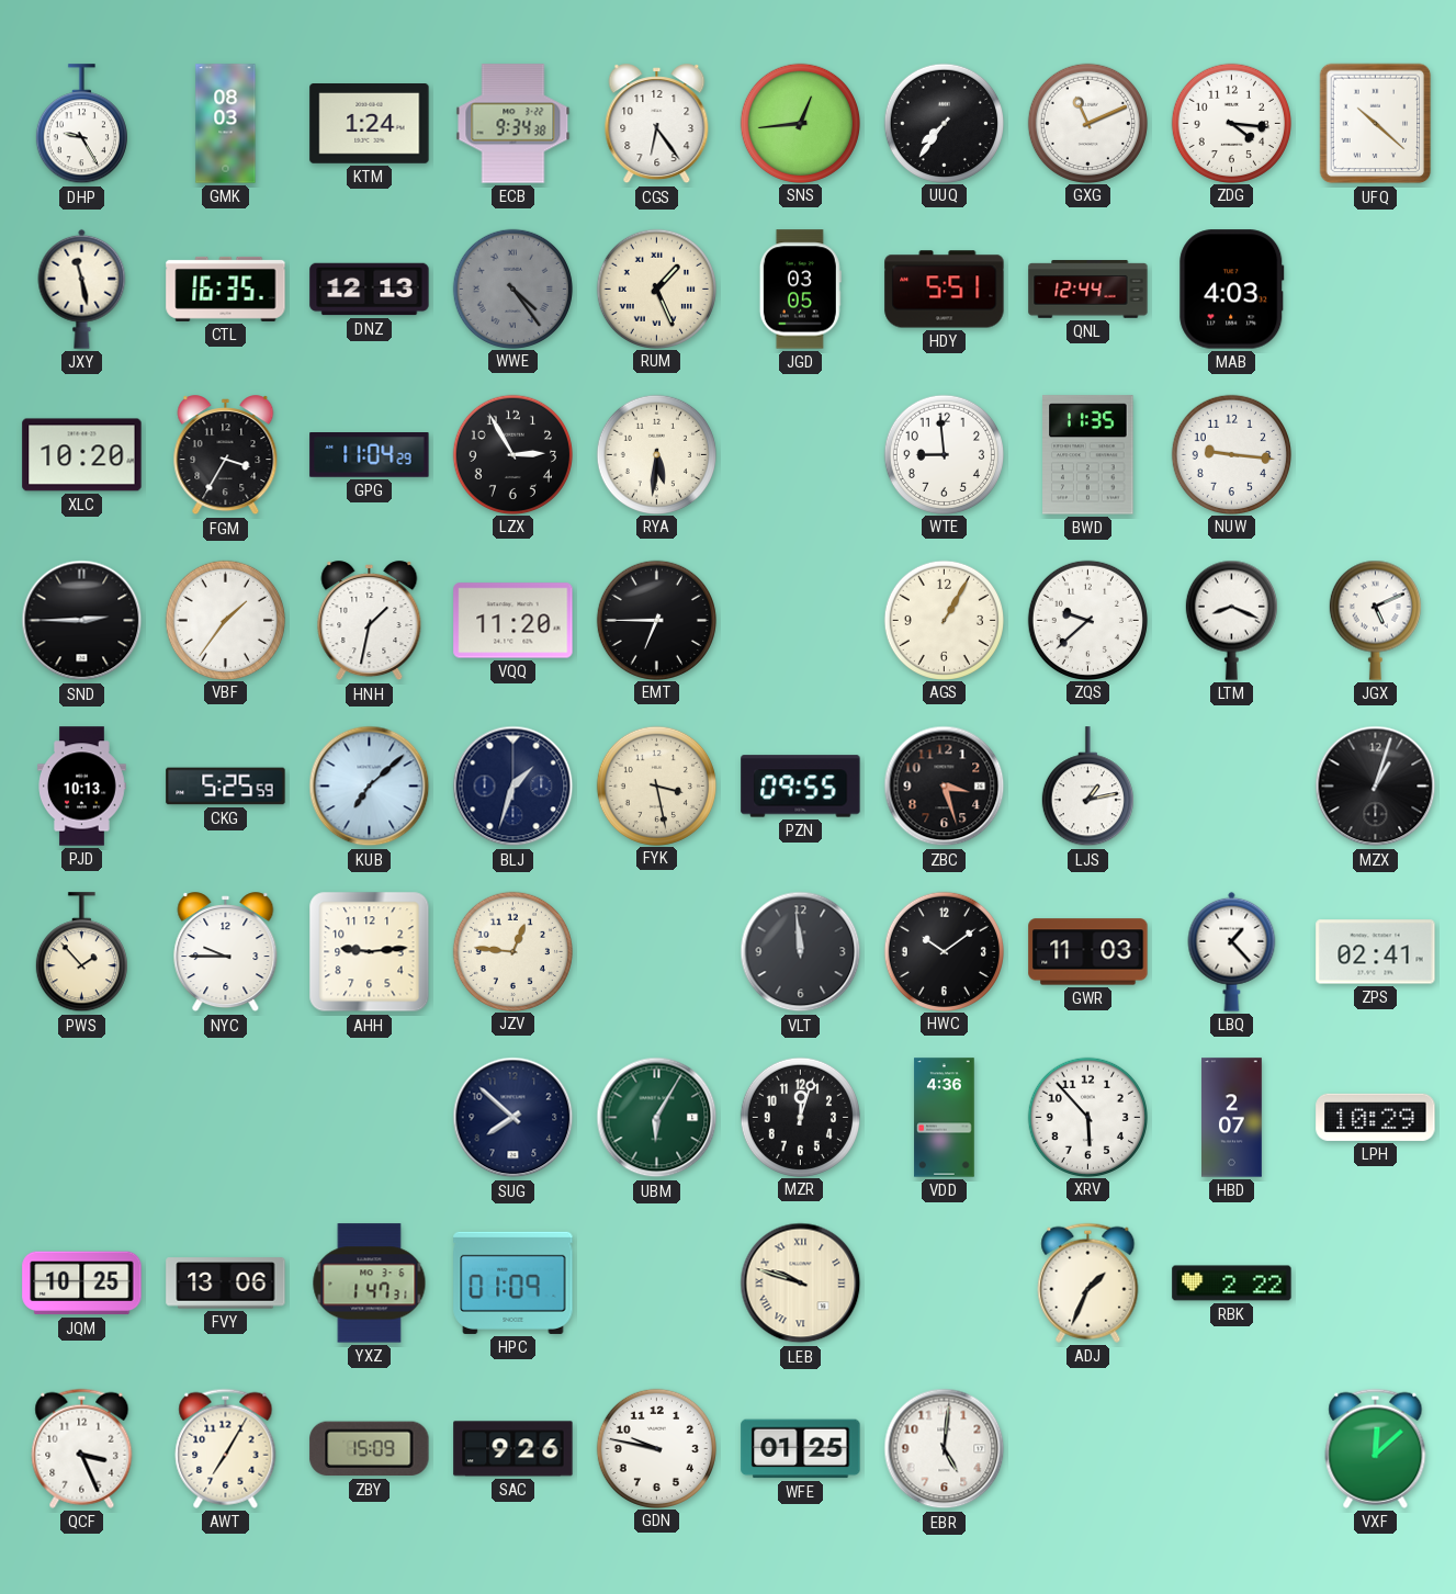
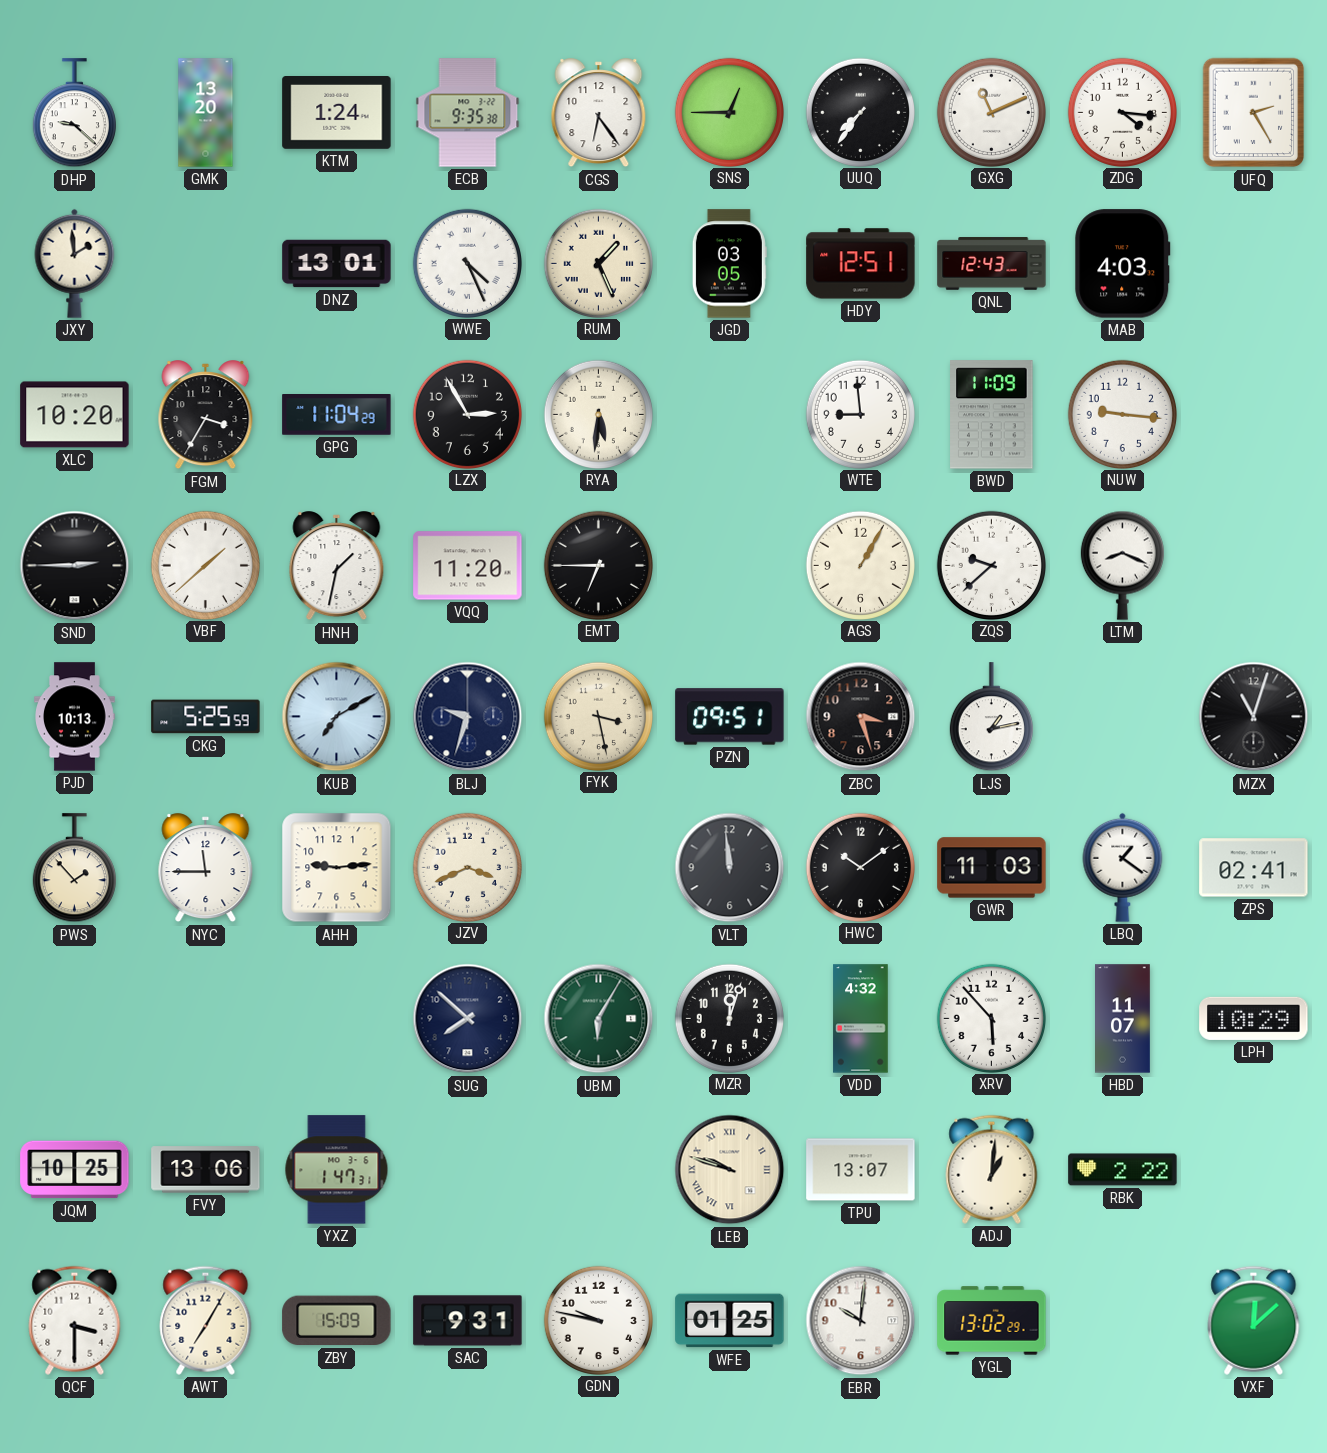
DHP: 9:25 -> 9:22 (74, 113)
GMK: 08:03 -> 13:20 (206, 113)
ECB: 9:34 -> 9:35 (468, 113)
SNS: 12:44 -> 12:45 (729, 112)
UFQ: 10:22 -> 2:25 (1254, 113)
JXY: 11:28 -> 1:59 (75, 263)
CTL: 16:35 -> none (226, 289)
DNZ: 12:13 -> 13:01 (337, 264)
WWE: 4:24 -> 4:26 (467, 263)
WWE dial: grey -> white (467, 263)
HDY: 5:51 -> 12:51 (861, 264)
QNL: 12:44 -> 12:43 (992, 264)
BWD: 11:35 -> 11:09 (992, 415)
VBF: 1:36 -> 1:38 (205, 565)
JGX: 5:11 -> none (1375, 620)
KUB: 7:08 -> 7:10 (337, 717)
BLJ: 1:33 -> 9:33 (468, 717)
PZN: 09:55 -> 09:51 (730, 717)
MZX: 1:03 -> 11:03 (1254, 717)
NYC: 9:45 -> 11:45 (206, 868)
JZV: 12:46 -> 3:41 (467, 867)
LBQ: 1:23 -> 1:21 (1123, 867)
VDD: 4:36 -> 4:32 (861, 1019)
HBD: 2:07 -> 11:07 (1123, 1019)
HPC: 01:09 -> none (513, 1282)
TPU: none -> 13:07 (861, 1170)
ADJ: 1:34 -> 1:01 (992, 1169)
QCF: 3:26 -> 3:30 (75, 1320)
SAC: 9:26 -> 9:31 (468, 1321)
EBR: 5:01 -> 10:01 (861, 1321)
YGL: none -> 13:02 (992, 1321)
